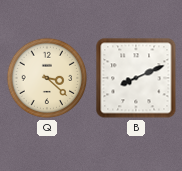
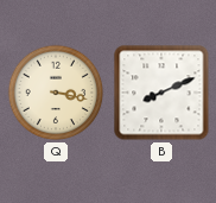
Q: 3:22 -> 3:17 (56, 93)
